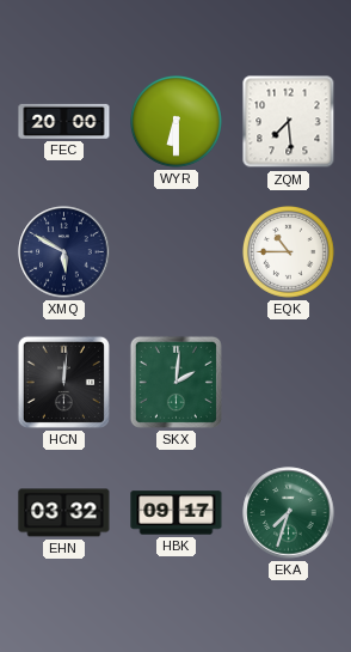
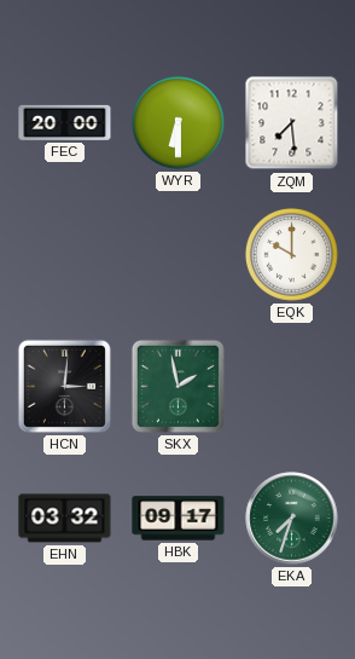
XMQ: 5:50 -> none (64, 252)
EQK: 10:45 -> 10:00 (292, 255)
HCN: 12:01 -> 3:01 (64, 386)
SKX: 2:01 -> 1:58 (177, 386)
